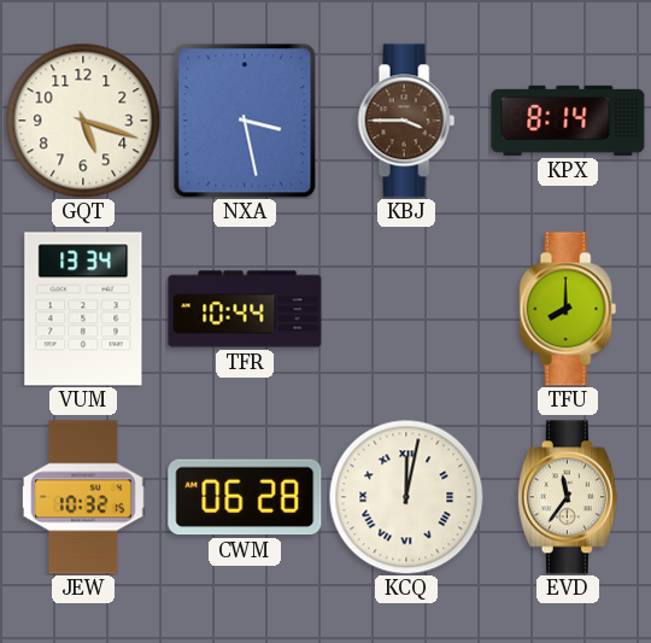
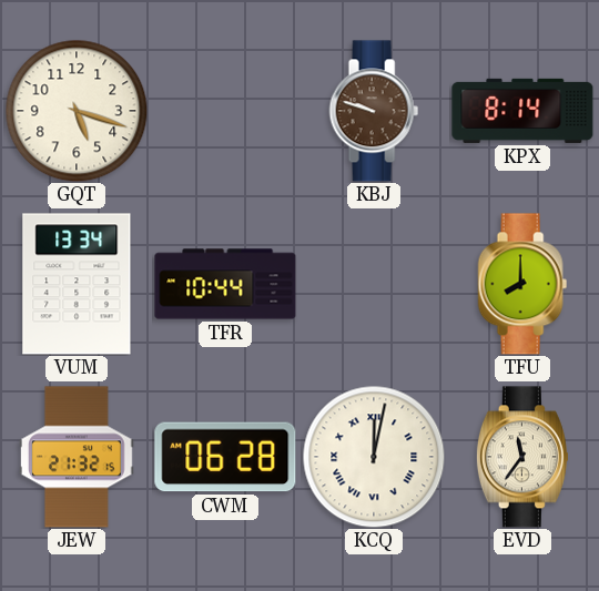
NXA: 3:28 -> none (245, 121)
KBJ: 3:45 -> 9:48 (374, 111)
JEW: 10:32 -> 21:32 (78, 457)
